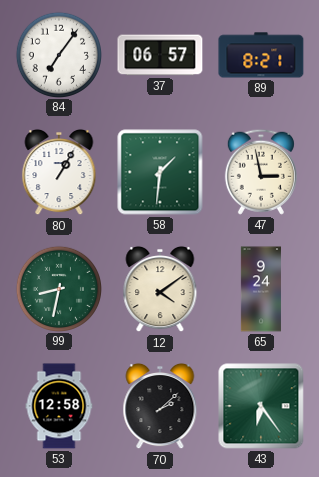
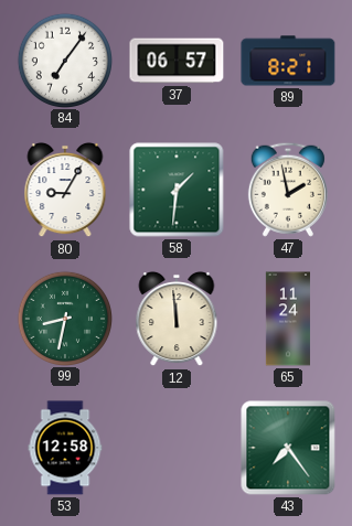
80: 1:05 -> 9:05 (65, 190)
47: 2:58 -> 1:58 (288, 190)
12: 4:09 -> 11:59 (177, 319)
65: 9:24 -> 11:24 (287, 319)
70: 2:08 -> none (160, 406)
43: 6:24 -> 7:24 (288, 448)
